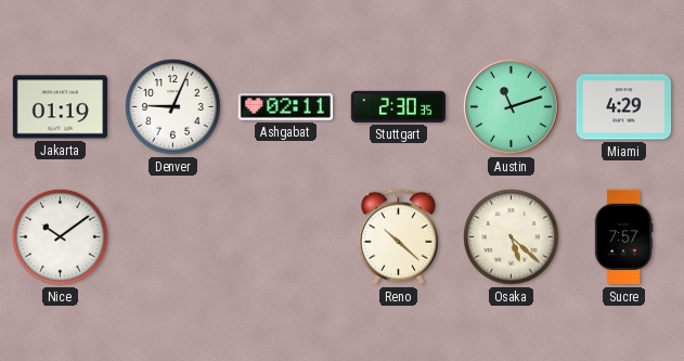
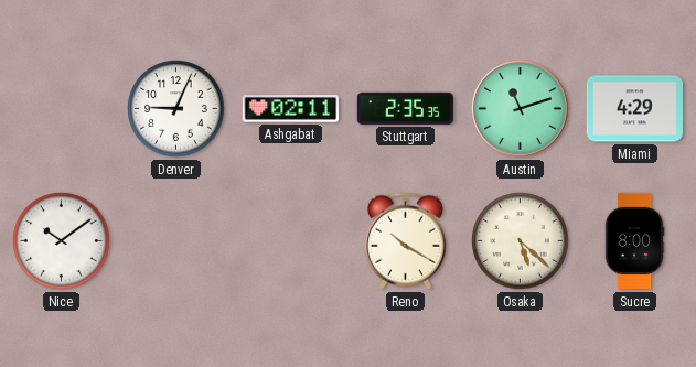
Jakarta: 01:19 -> none (60, 107)
Stuttgart: 2:30 -> 2:35 (405, 108)
Reno: 10:22 -> 10:20 (405, 241)
Sucre: 7:57 -> 8:00 (634, 241)
